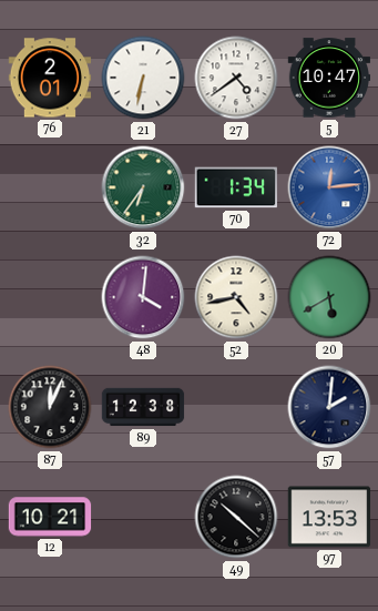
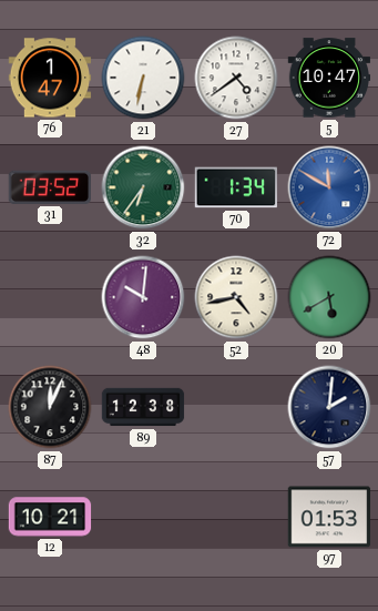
76: 2:01 -> 1:47 (50, 78)
31: none -> 03:52 (49, 187)
72: 12:14 -> 11:50 (329, 187)
48: 4:01 -> 10:01 (143, 297)
49: 10:22 -> none (236, 517)
97: 13:53 -> 01:53 (329, 517)
